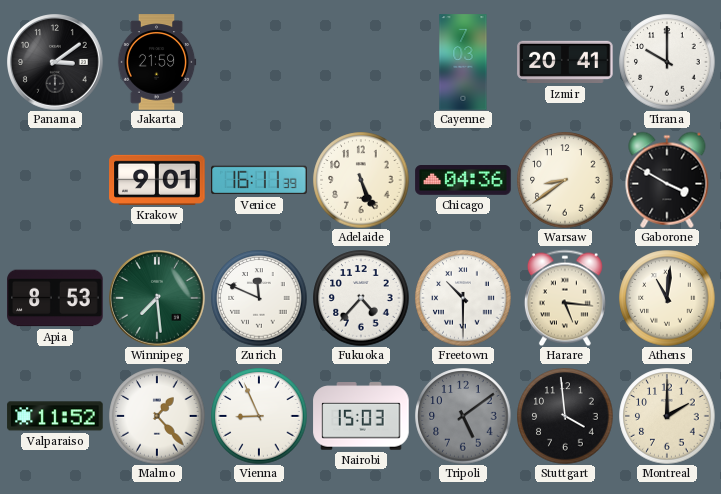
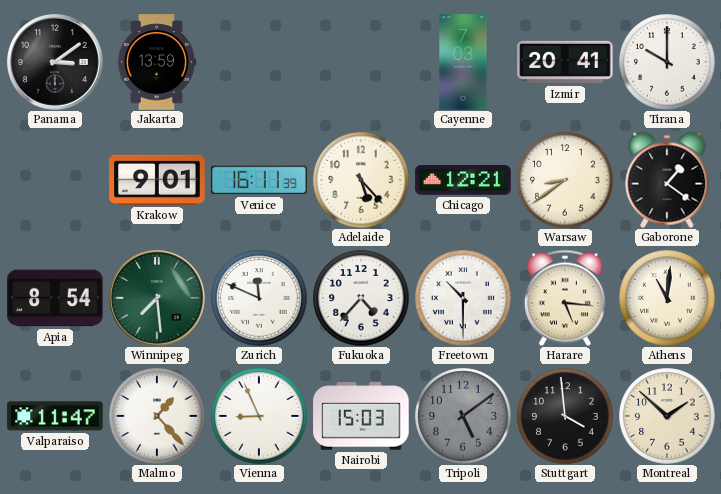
Jakarta: 21:59 -> 13:59 (157, 62)
Adelaide: 5:26 -> 5:23 (361, 180)
Chicago: 04:36 -> 12:21 (463, 181)
Gaborone: 3:50 -> 1:21 (667, 180)
Apia: 8:53 -> 8:54 (55, 298)
Valparaiso: 11:52 -> 11:47 (55, 416)
Montreal: 2:00 -> 1:52 (667, 416)
